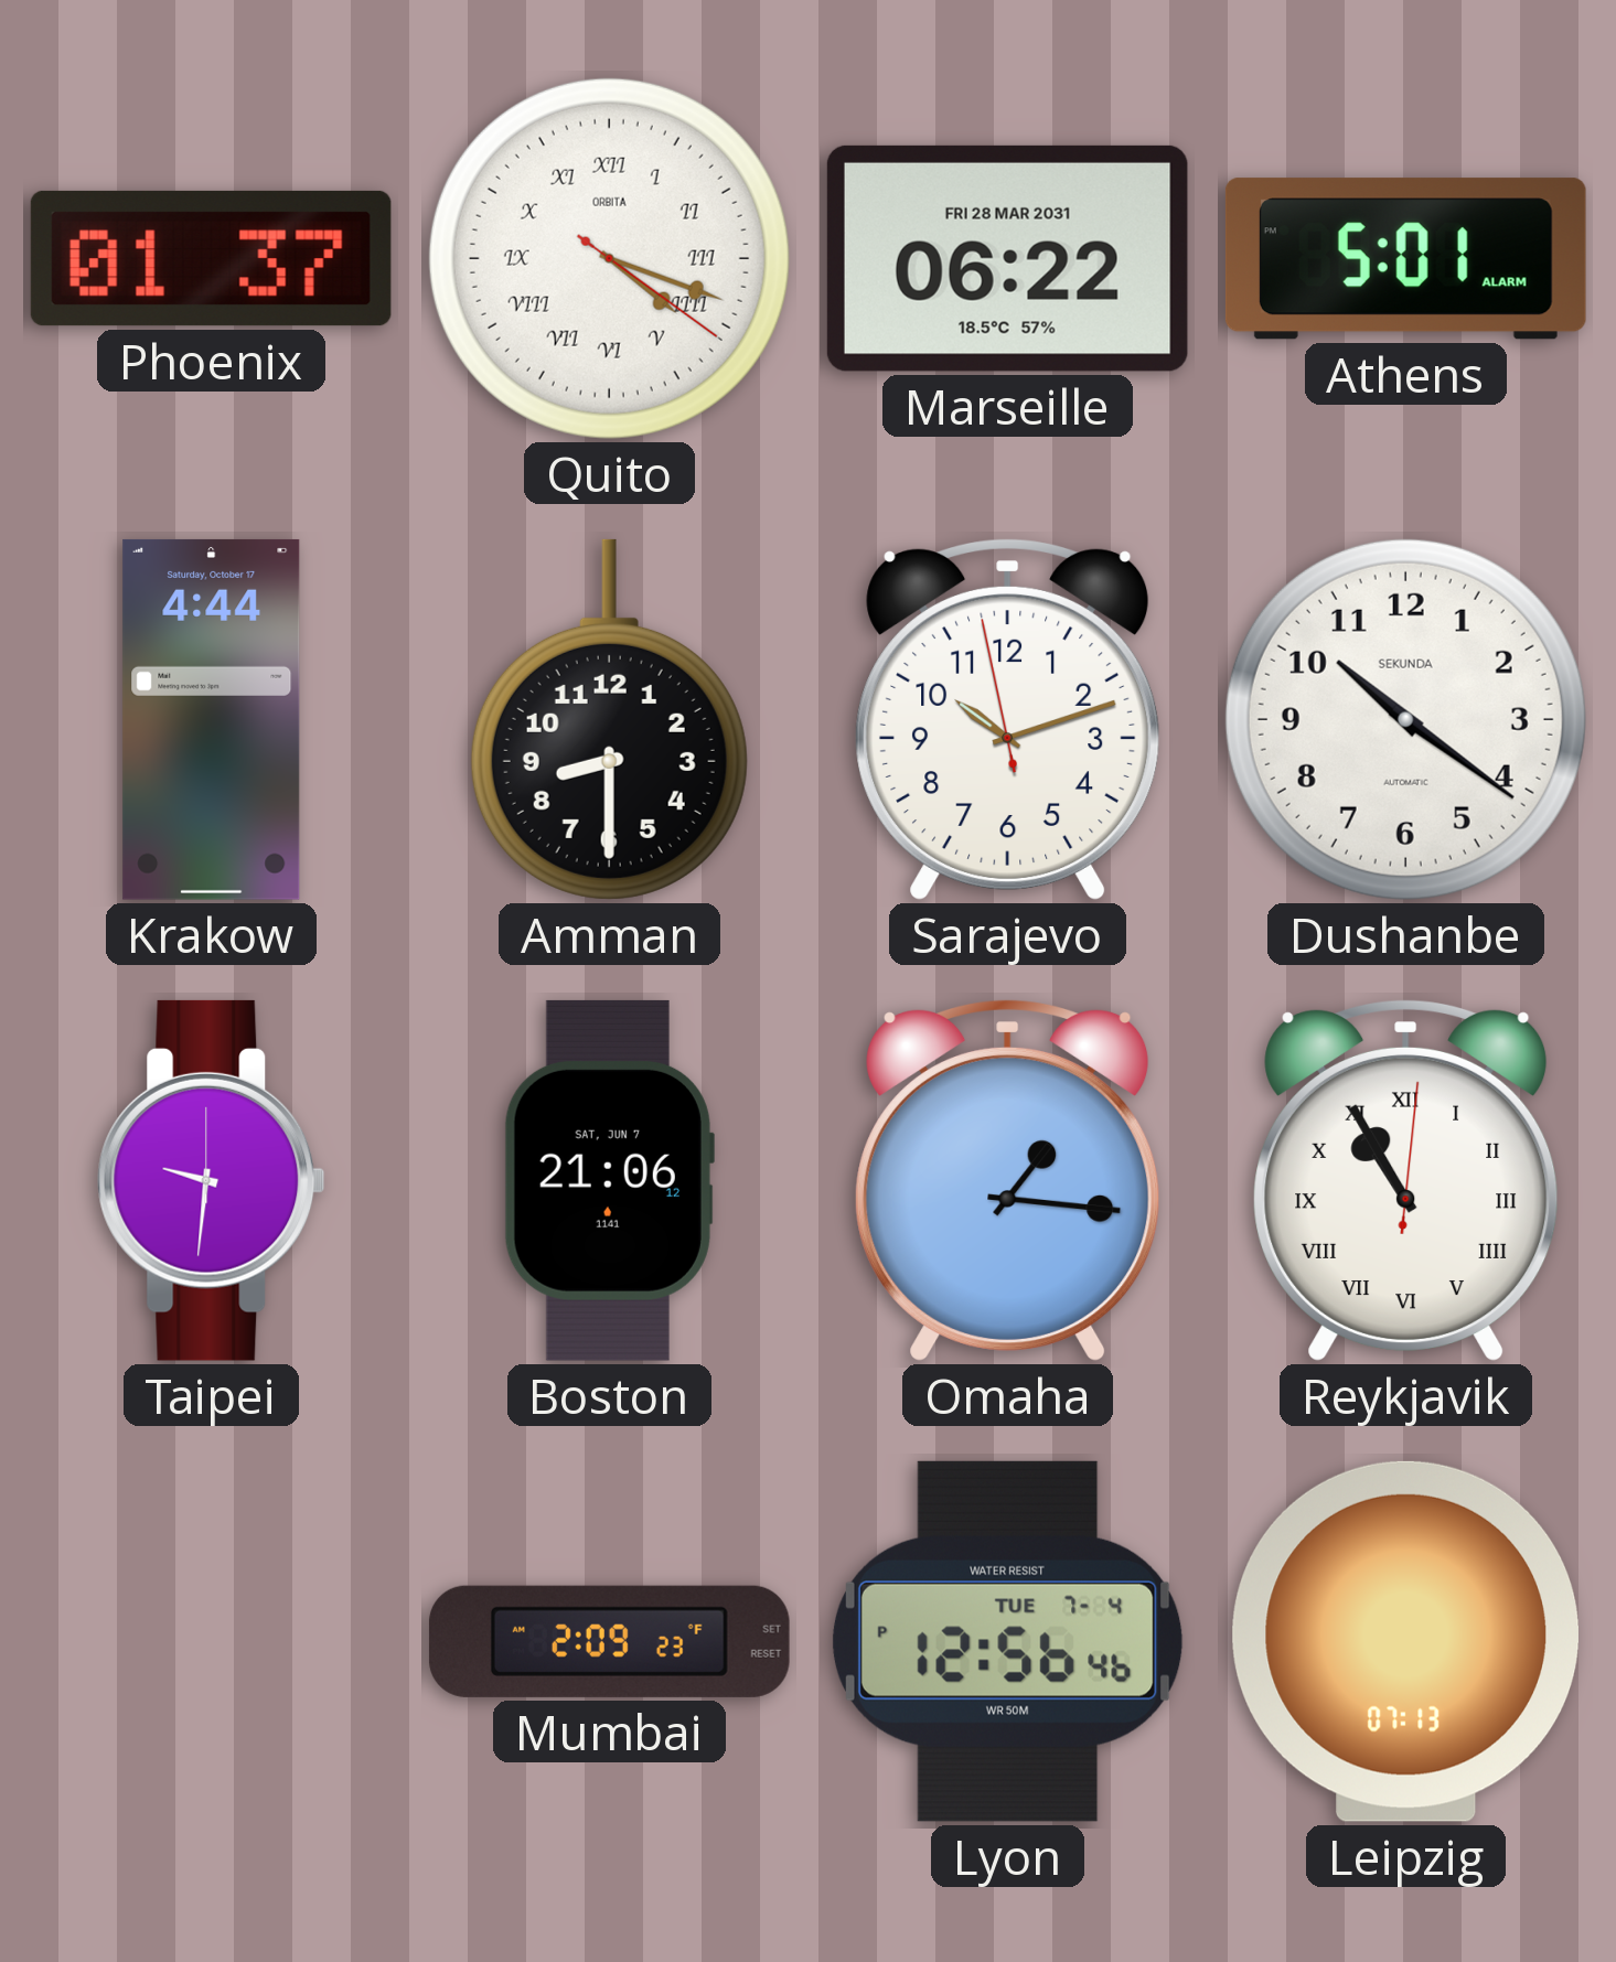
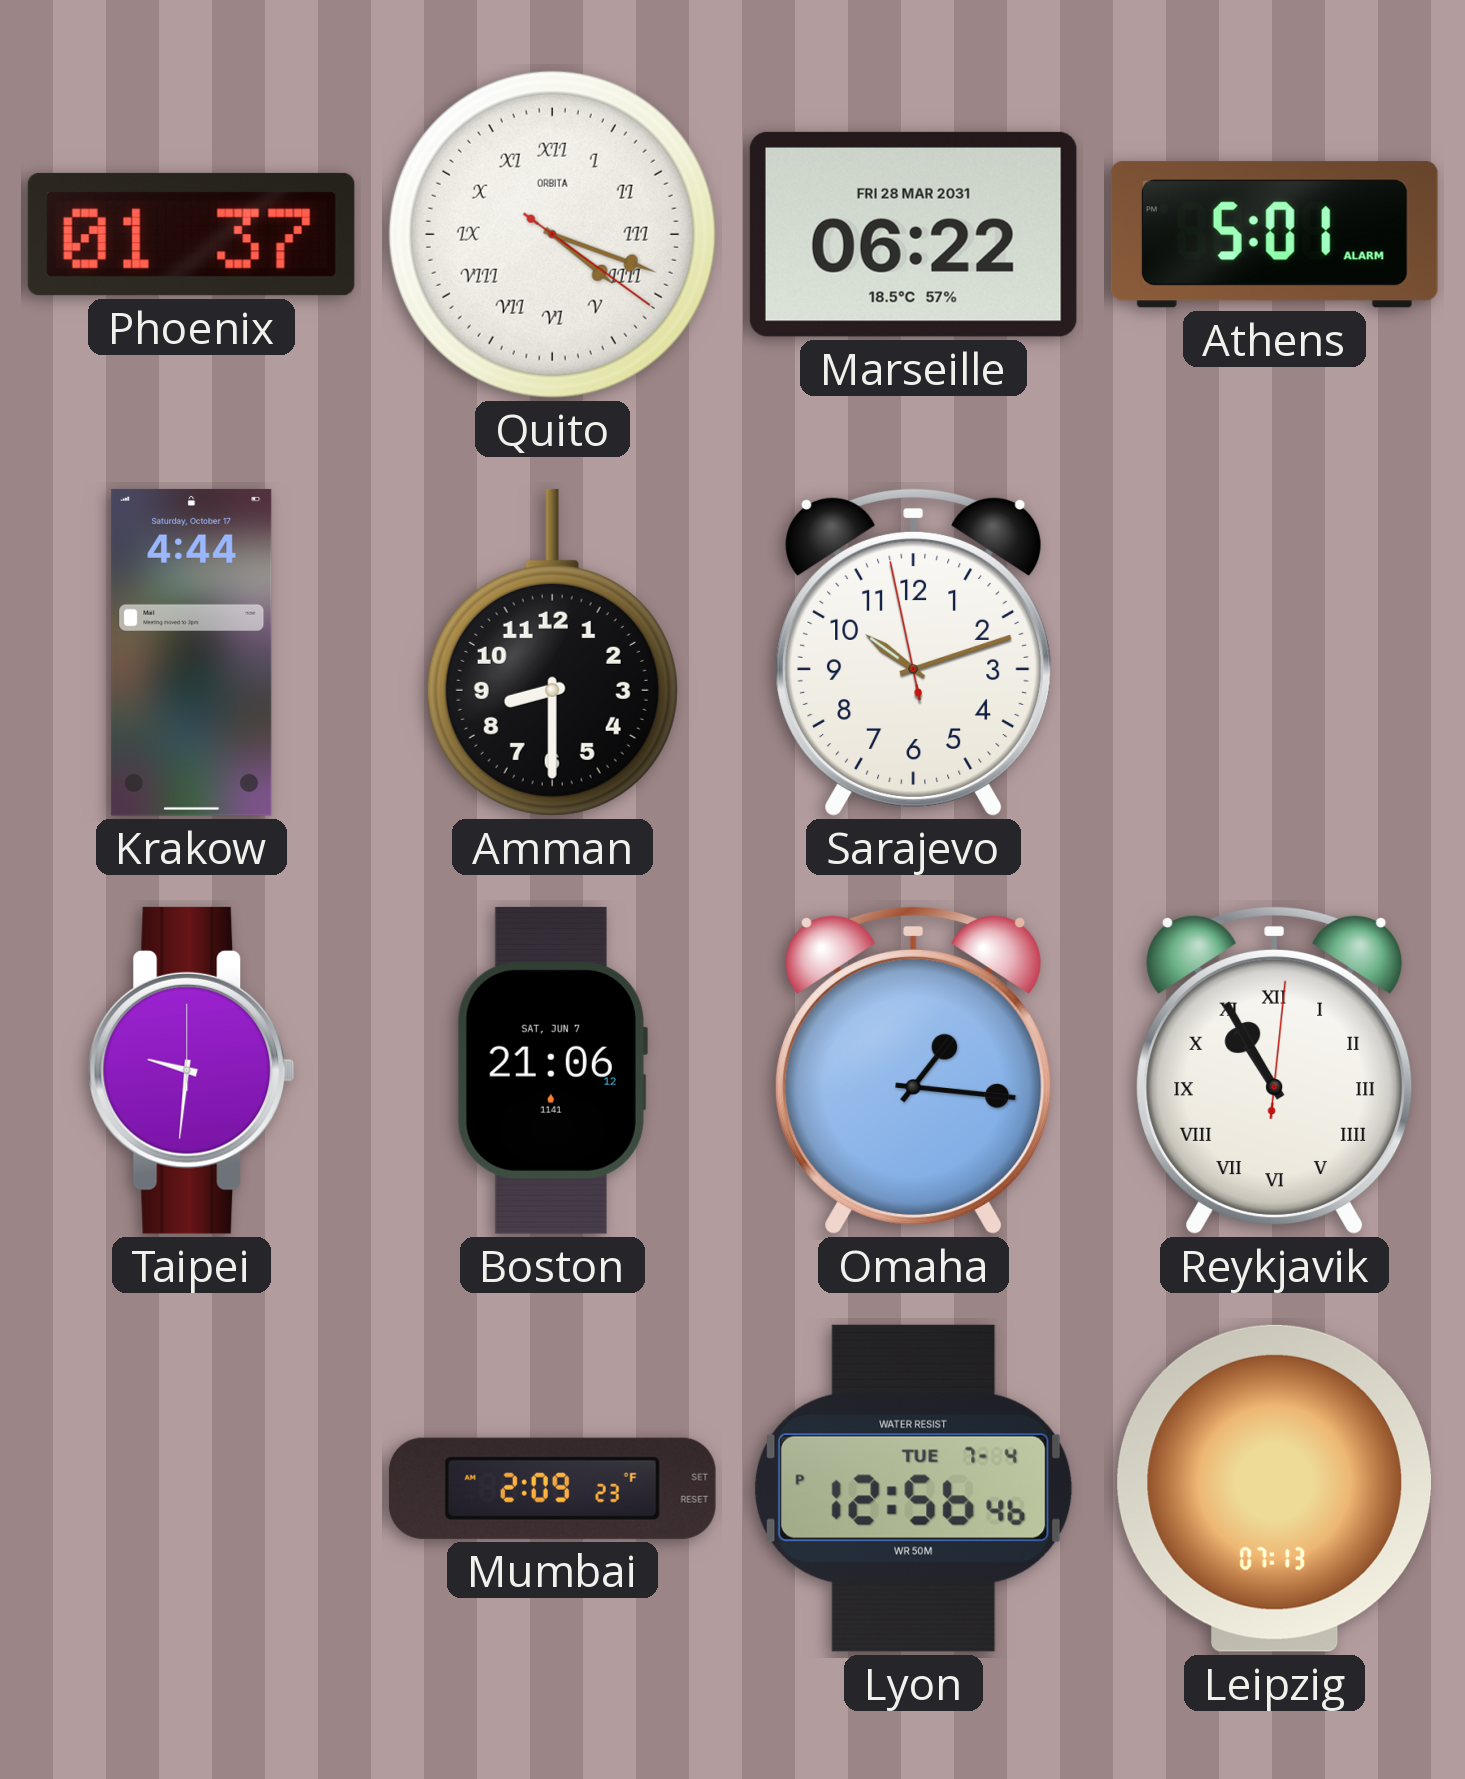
Dushanbe: 10:21 -> none (1405, 719)
